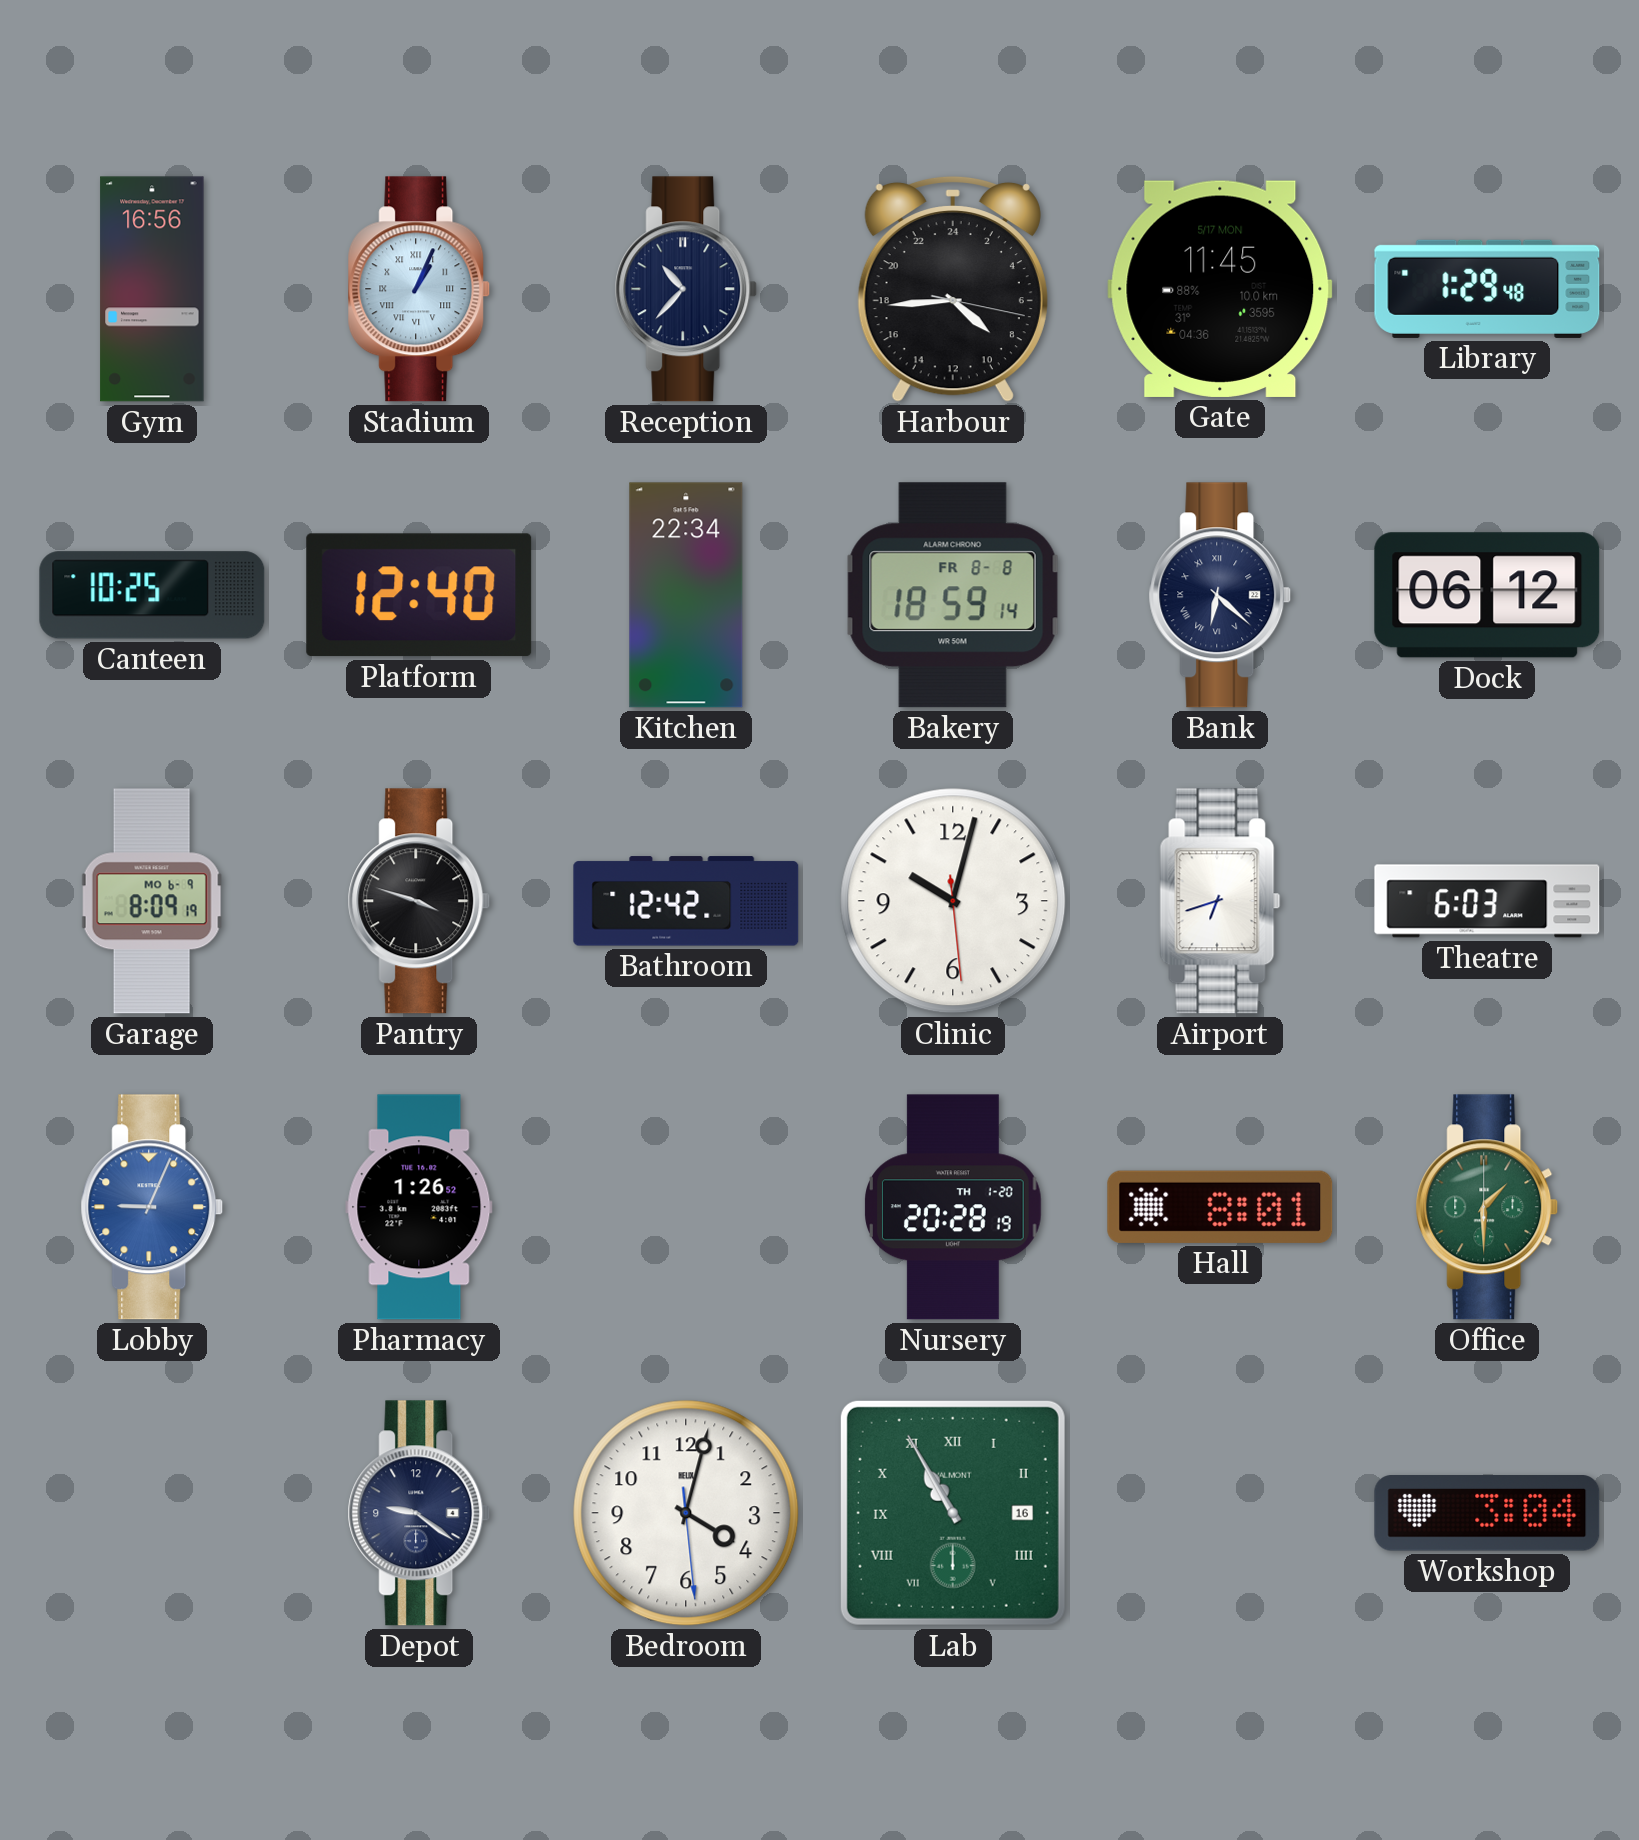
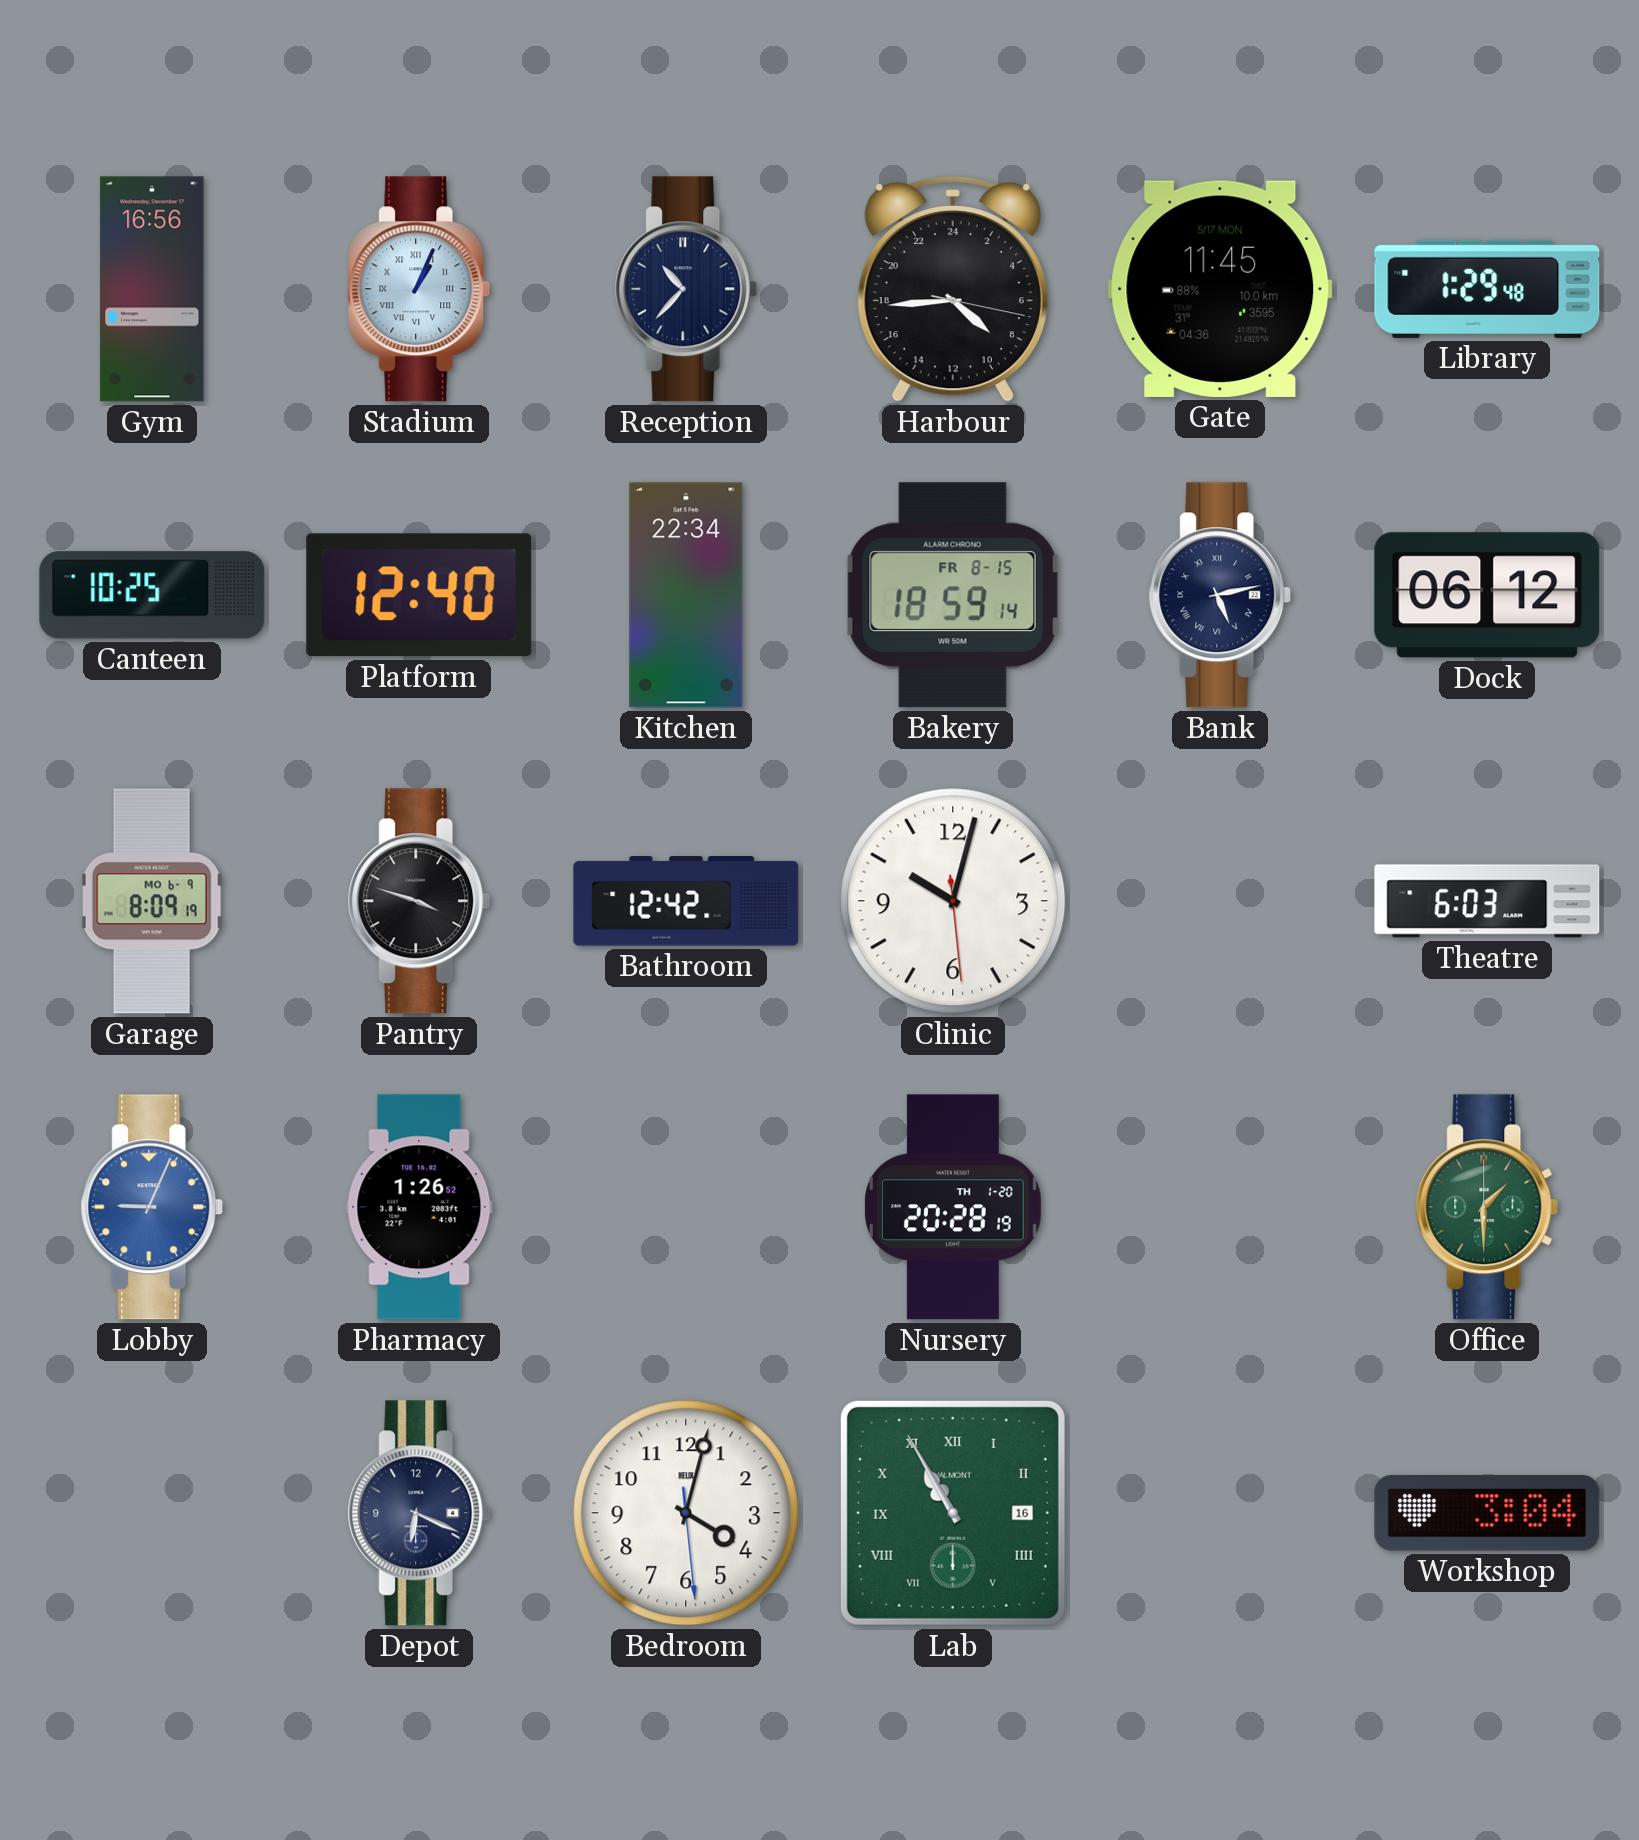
Bakery date: FR 8-8 -> FR 8-15 (953, 595)
Bank: 6:22 -> 5:13 (1220, 595)
Airport: 6:42 -> none (1220, 901)
Hall: 8:01 -> none (1220, 1207)
Depot: 9:21 -> 6:19 (419, 1513)
